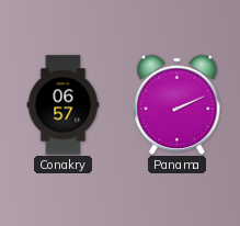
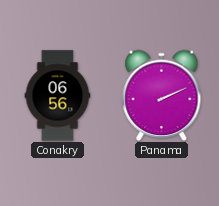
Conakry: 06:57 -> 06:56 (58, 96)
